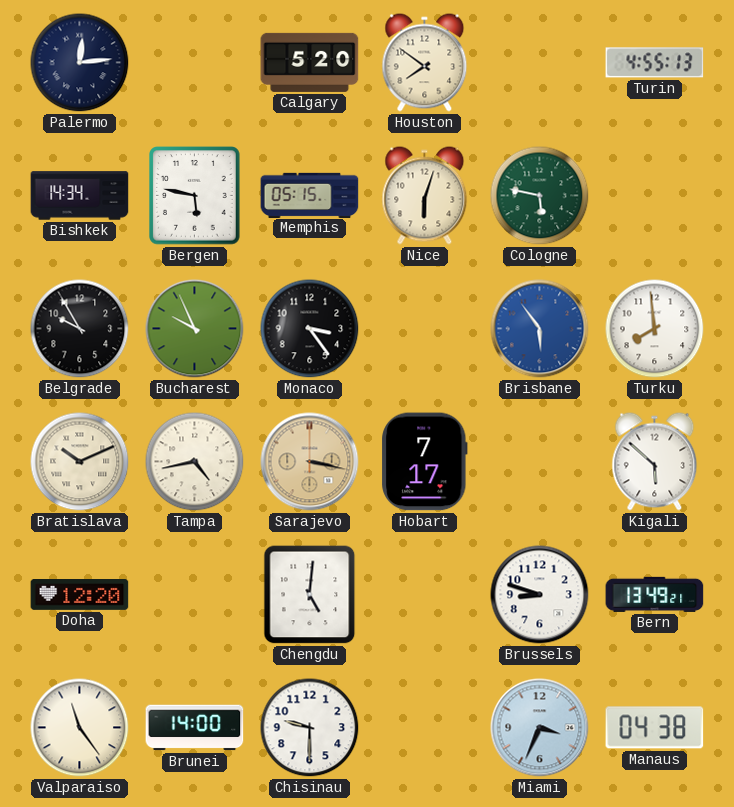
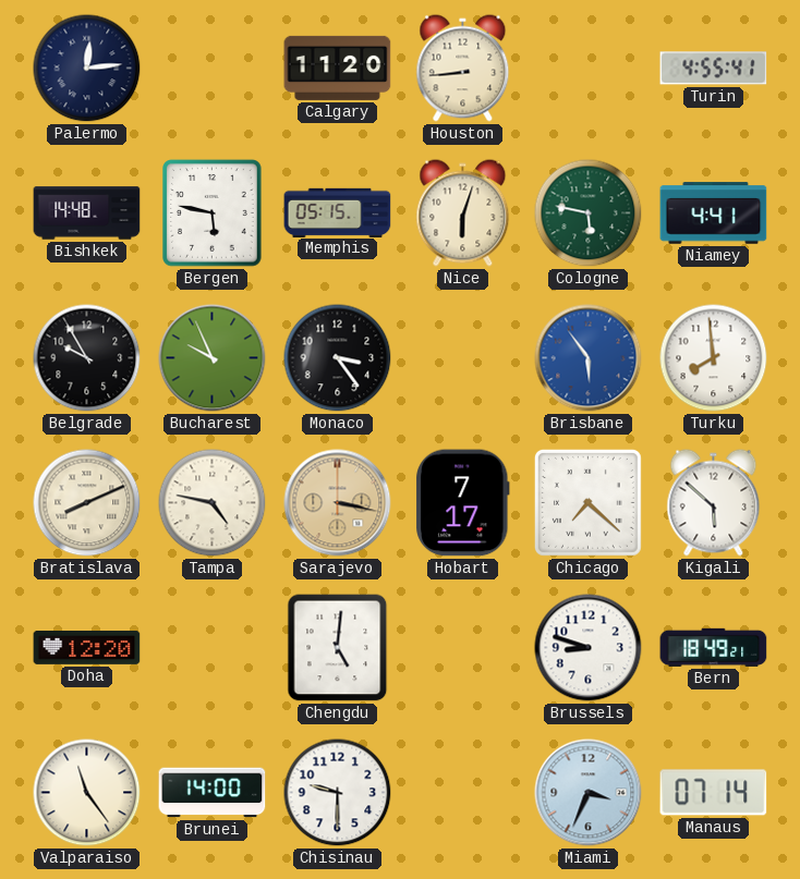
Calgary: 5:20 -> 11:20 (338, 68)
Houston: 7:51 -> 8:44 (463, 69)
Turin: 4:55:13 -> 4:55:41 (714, 69)
Bishkek: 14:34 -> 14:48 (87, 213)
Niamey: none -> 4:41 (714, 213)
Bratislava: 10:11 -> 8:11 (87, 503)
Tampa: 4:43 -> 4:47 (213, 503)
Chicago: none -> 7:22 (587, 502)
Bern: 13:49 -> 18:49 (714, 647)
Manaus: 04:38 -> 07:14 (714, 793)
